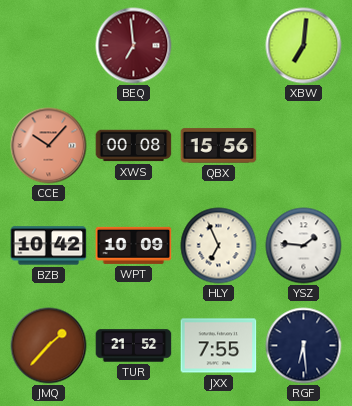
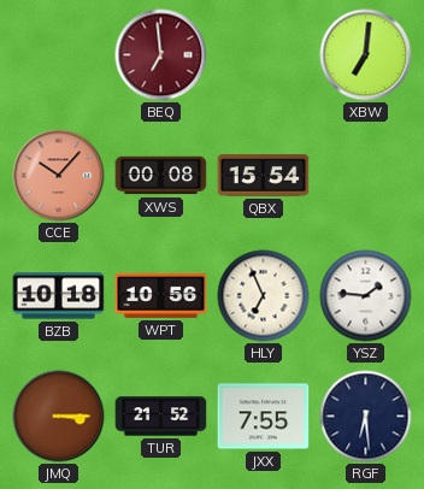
QBX: 15:56 -> 15:54 (264, 176)
BZB: 10:42 -> 10:18 (59, 296)
WPT: 10:09 -> 10:56 (161, 295)
JMQ: 1:37 -> 3:15 (59, 417)
